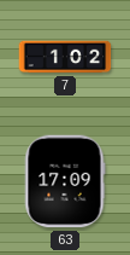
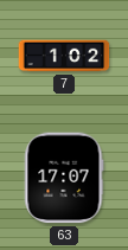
63: 17:09 -> 17:07 (64, 178)
